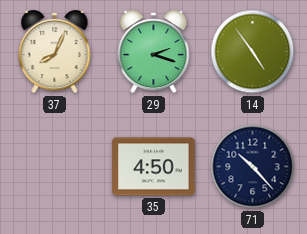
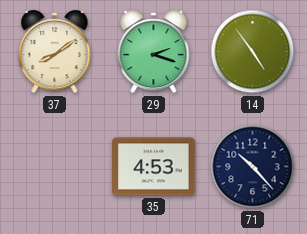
37: 8:04 -> 8:09 (55, 52)
35: 4:50 -> 4:53 (154, 167)
